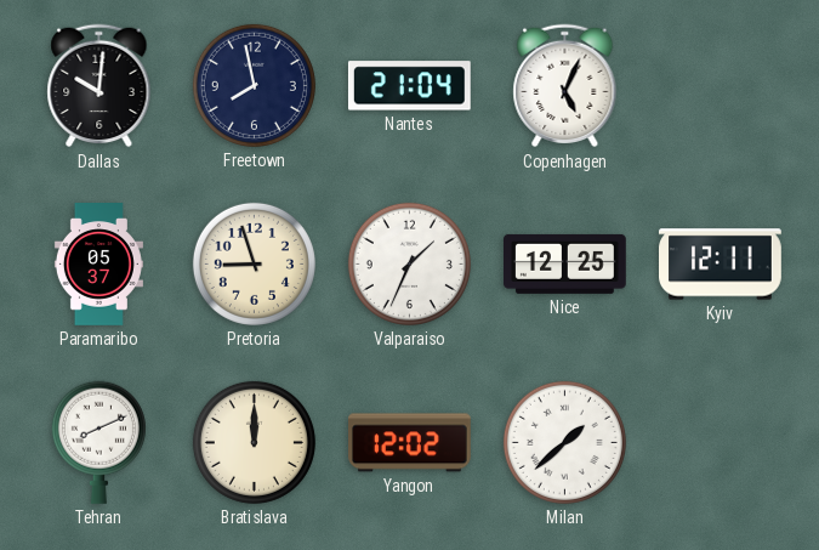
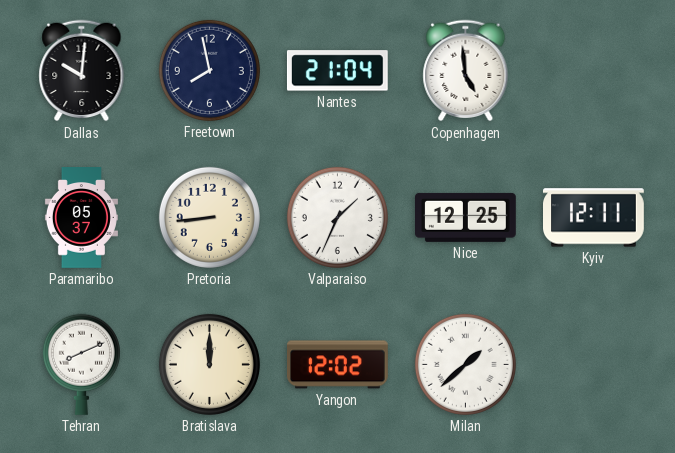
Copenhagen: 5:04 -> 4:59 (466, 71)
Pretoria: 8:57 -> 8:44 (209, 217)
